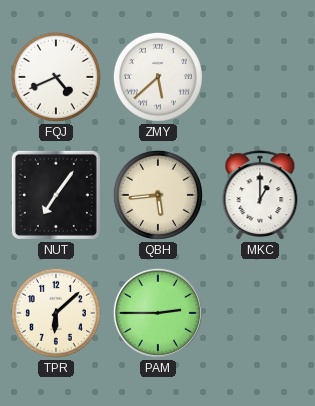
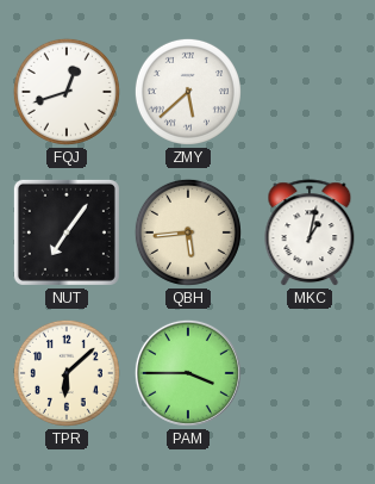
FQJ: 4:41 -> 12:42 (67, 92)
MKC: 1:00 -> 1:02 (310, 234)
PAM: 2:45 -> 3:45 (188, 373)
